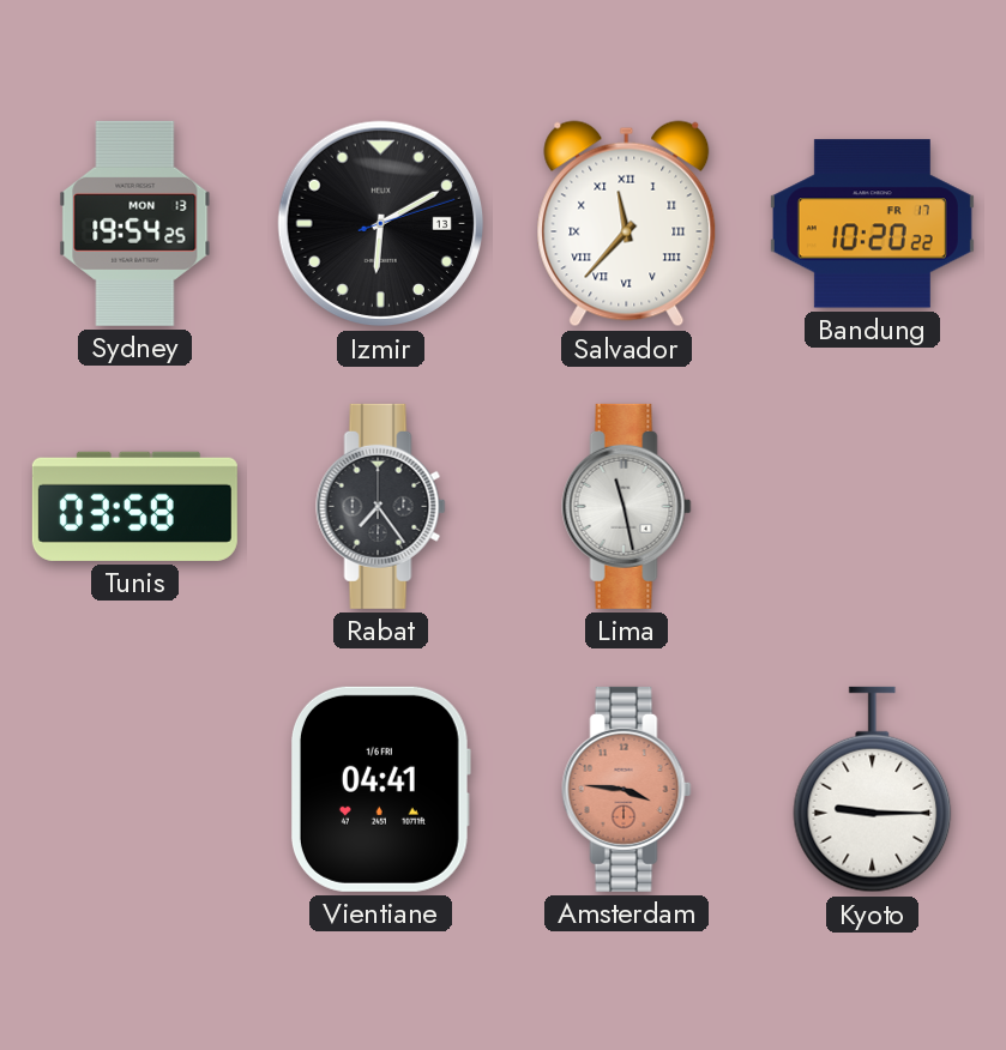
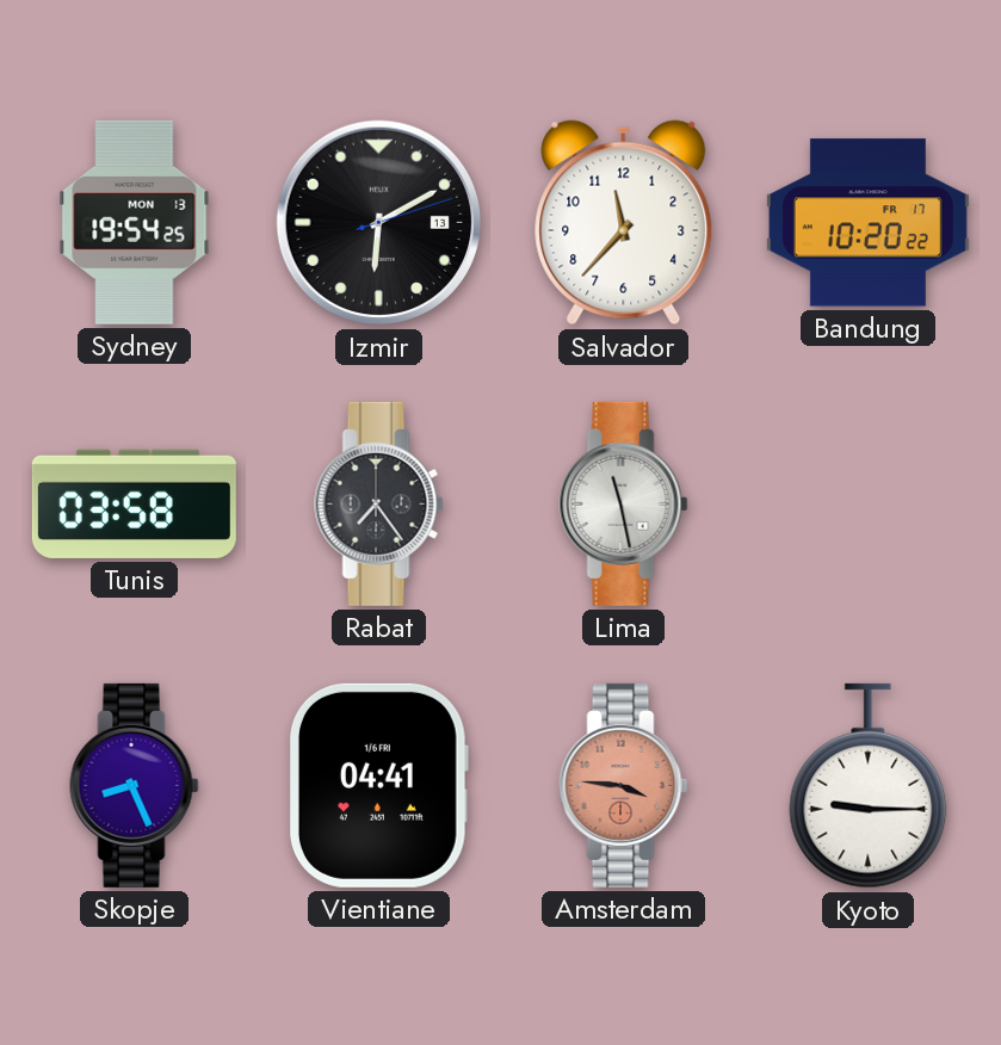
Salvador numerals: Roman -> Arabic (624, 223)
Skopje: none -> 8:26 (135, 785)
